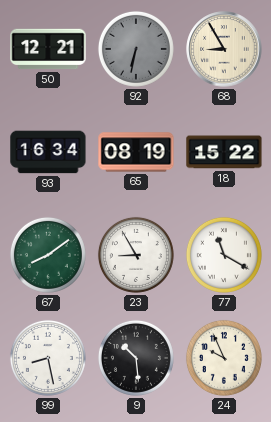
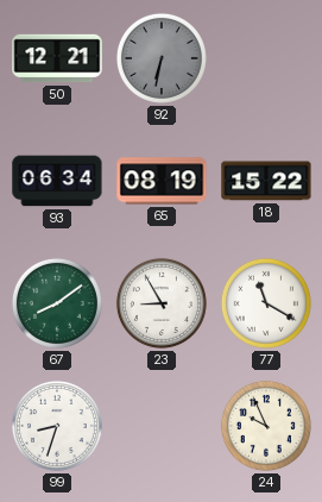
68: 8:55 -> none (224, 49)
93: 16:34 -> 06:34 (57, 181)
99: 8:28 -> 8:33 (57, 426)
9: 10:29 -> none (136, 358)
